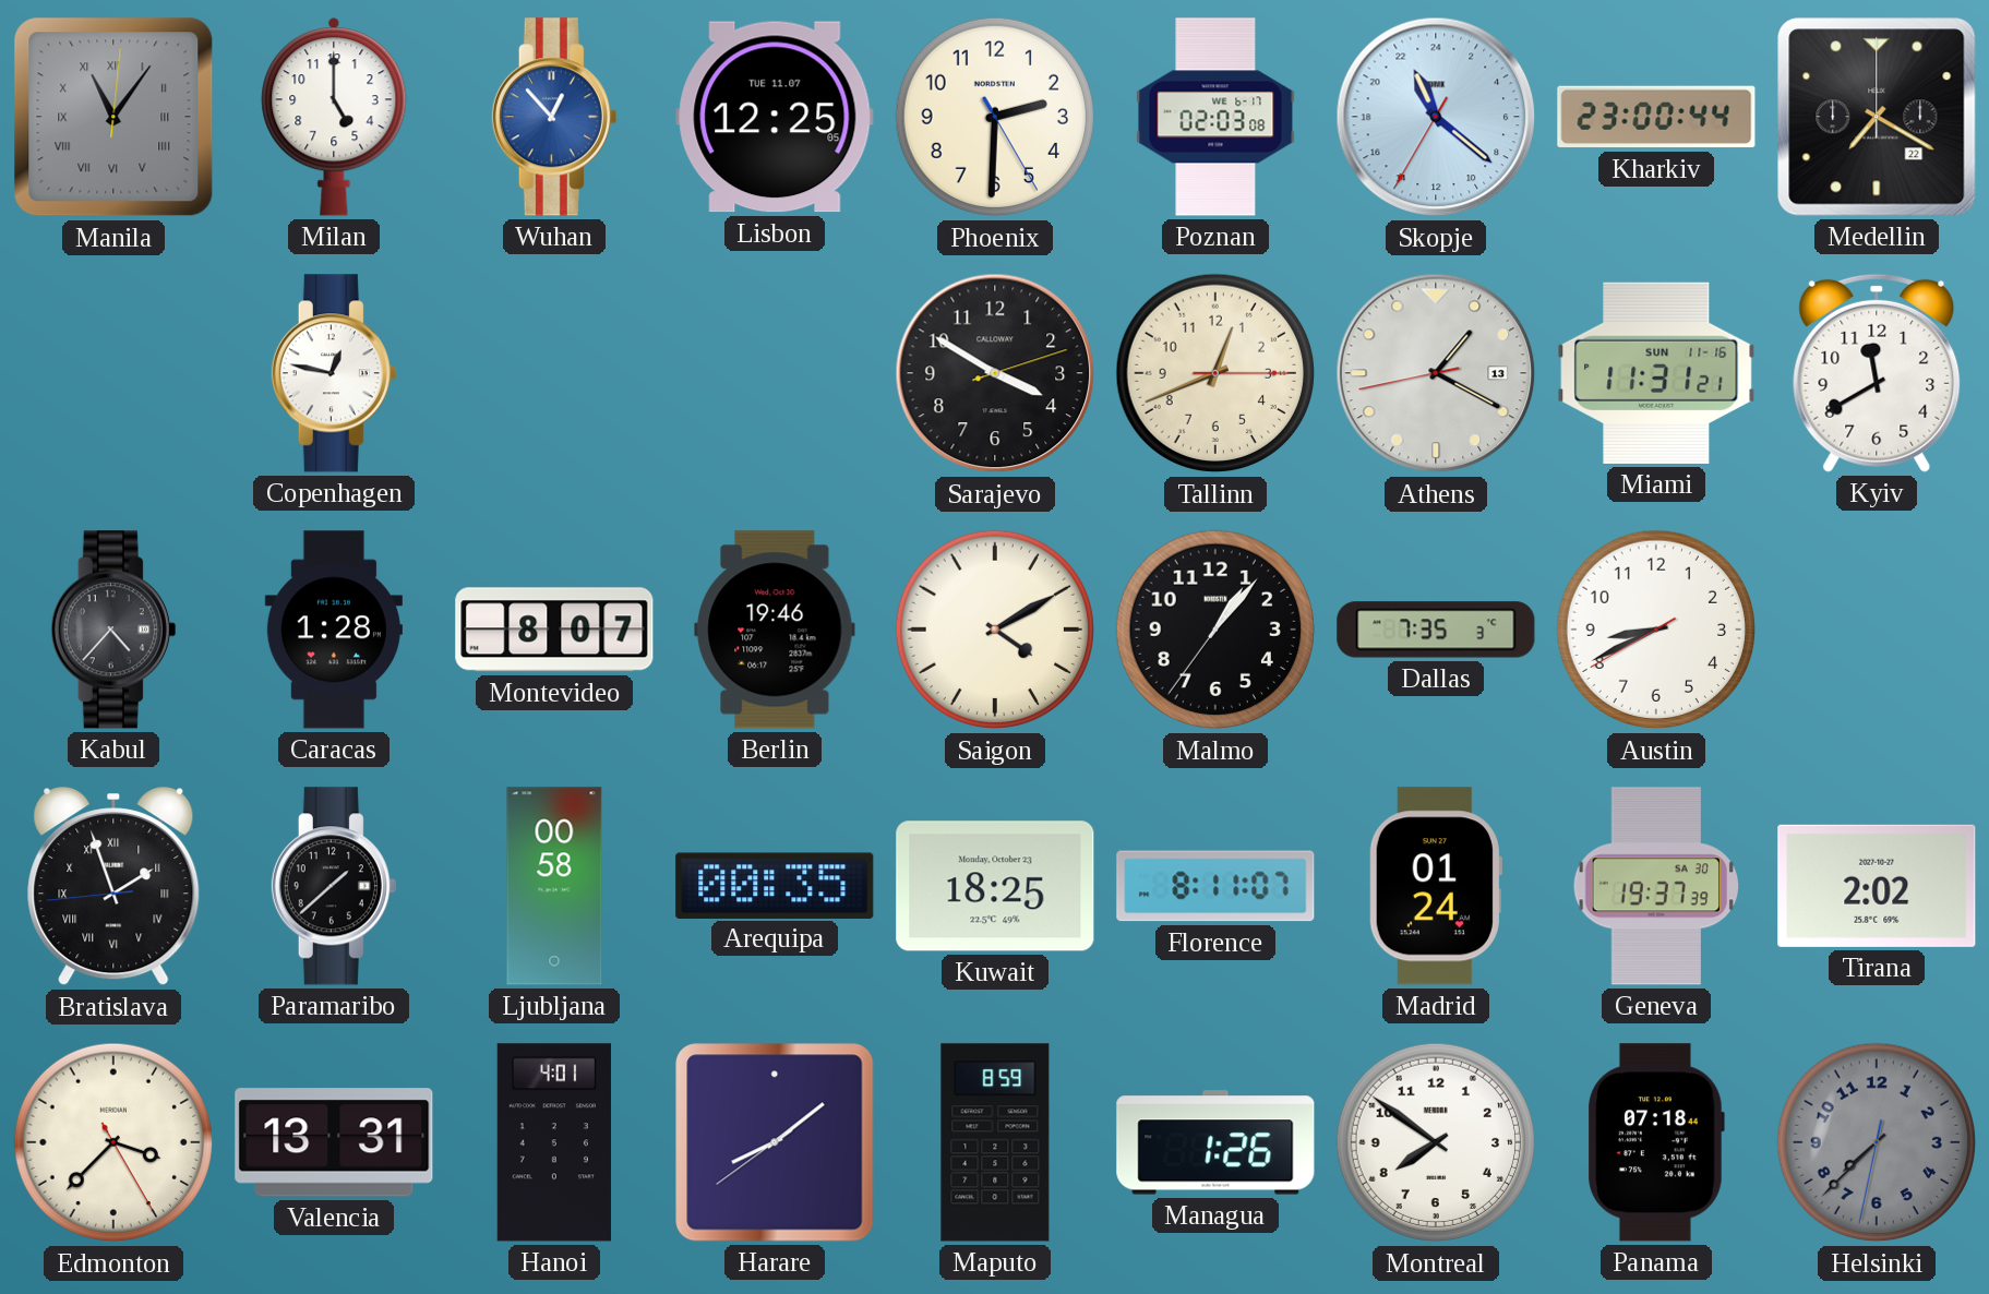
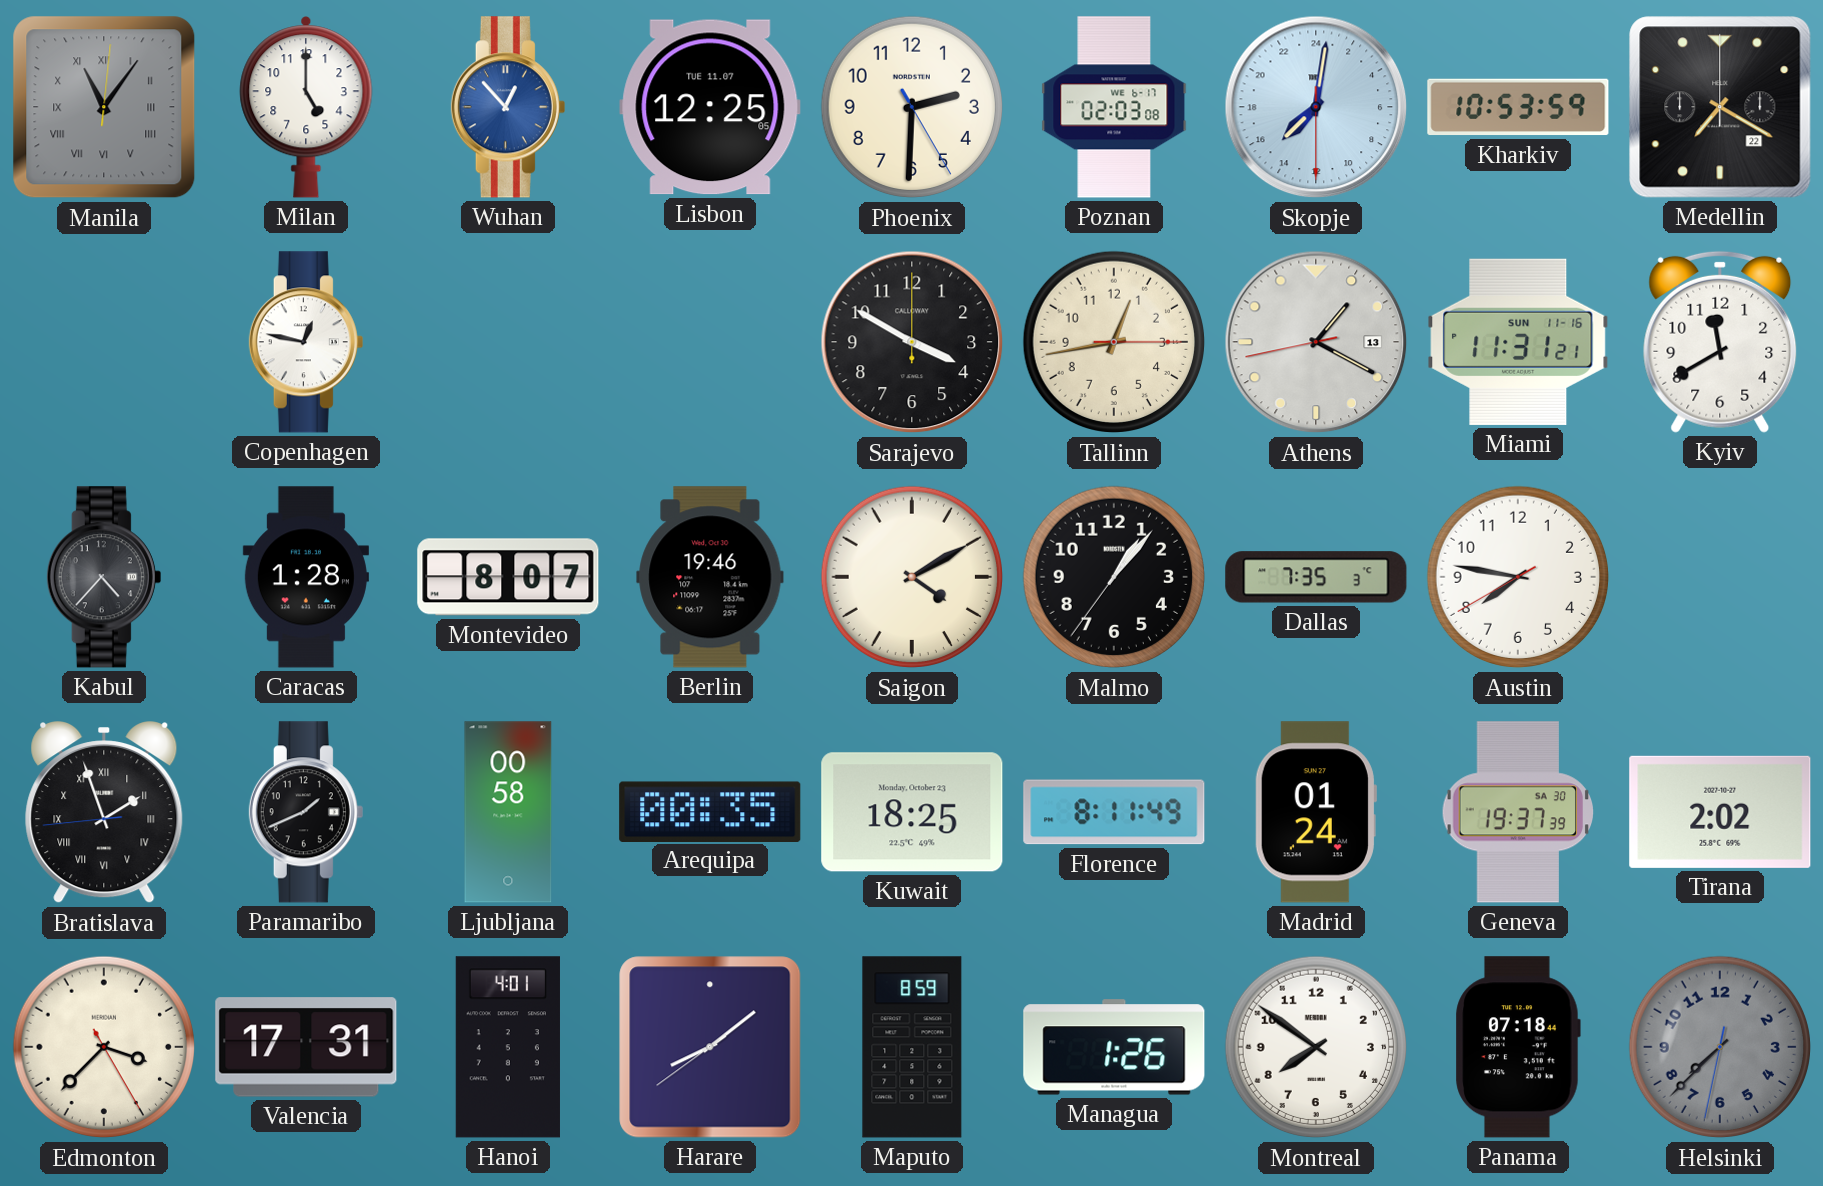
Skopje: 22:21 -> 15:01 (1316, 107)
Kharkiv: 23:00 -> 10:53 (1518, 107)
Sarajevo: 3:50:12 -> 3:50:00 (912, 342)
Tallinn: 12:41 -> 12:43 (1114, 342)
Austin: 8:40 -> 7:46 (1518, 577)
Paramaribo: 1:38 -> 1:41 (306, 812)
Florence: 8:11:07 -> 8:11:49 (1114, 812)
Valencia: 13:31 -> 17:31 (306, 1047)
